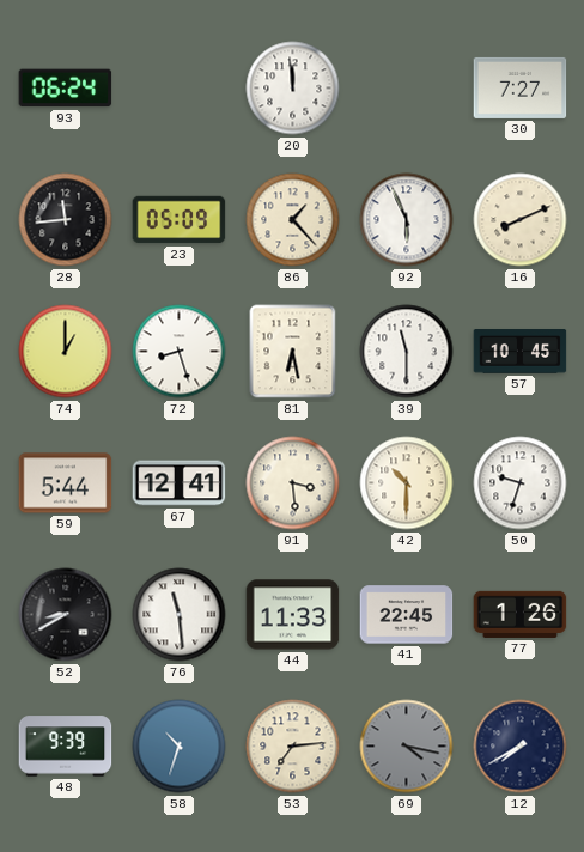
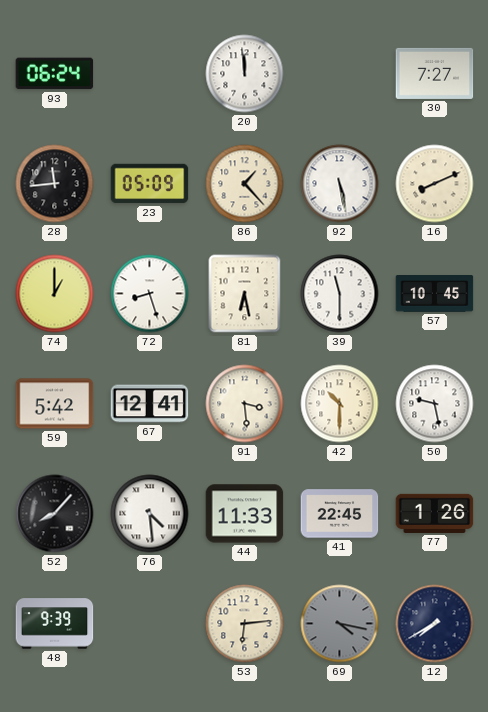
92: 5:56 -> 5:28 (340, 184)
59: 5:44 -> 5:42 (55, 404)
50: 9:33 -> 9:28 (435, 404)
52: 8:40 -> 8:07 (55, 514)
76: 11:29 -> 4:29 (150, 514)
58: 10:33 -> none (180, 747)
53: 7:14 -> 6:14 (245, 624)
